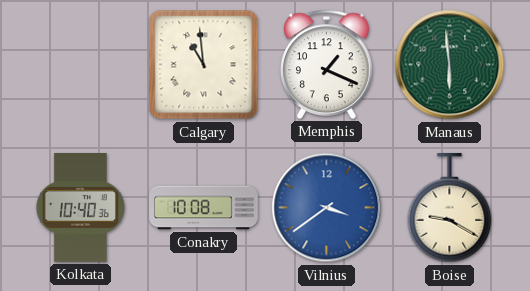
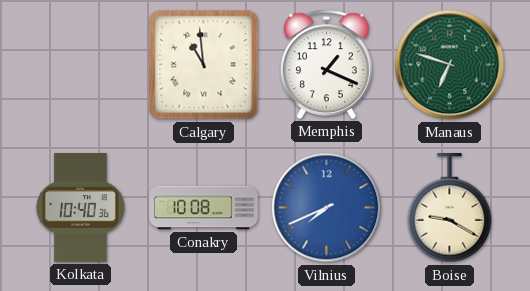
Manaus: 5:59 -> 6:48 (450, 65)
Vilnius: 3:39 -> 7:41 (327, 208)
